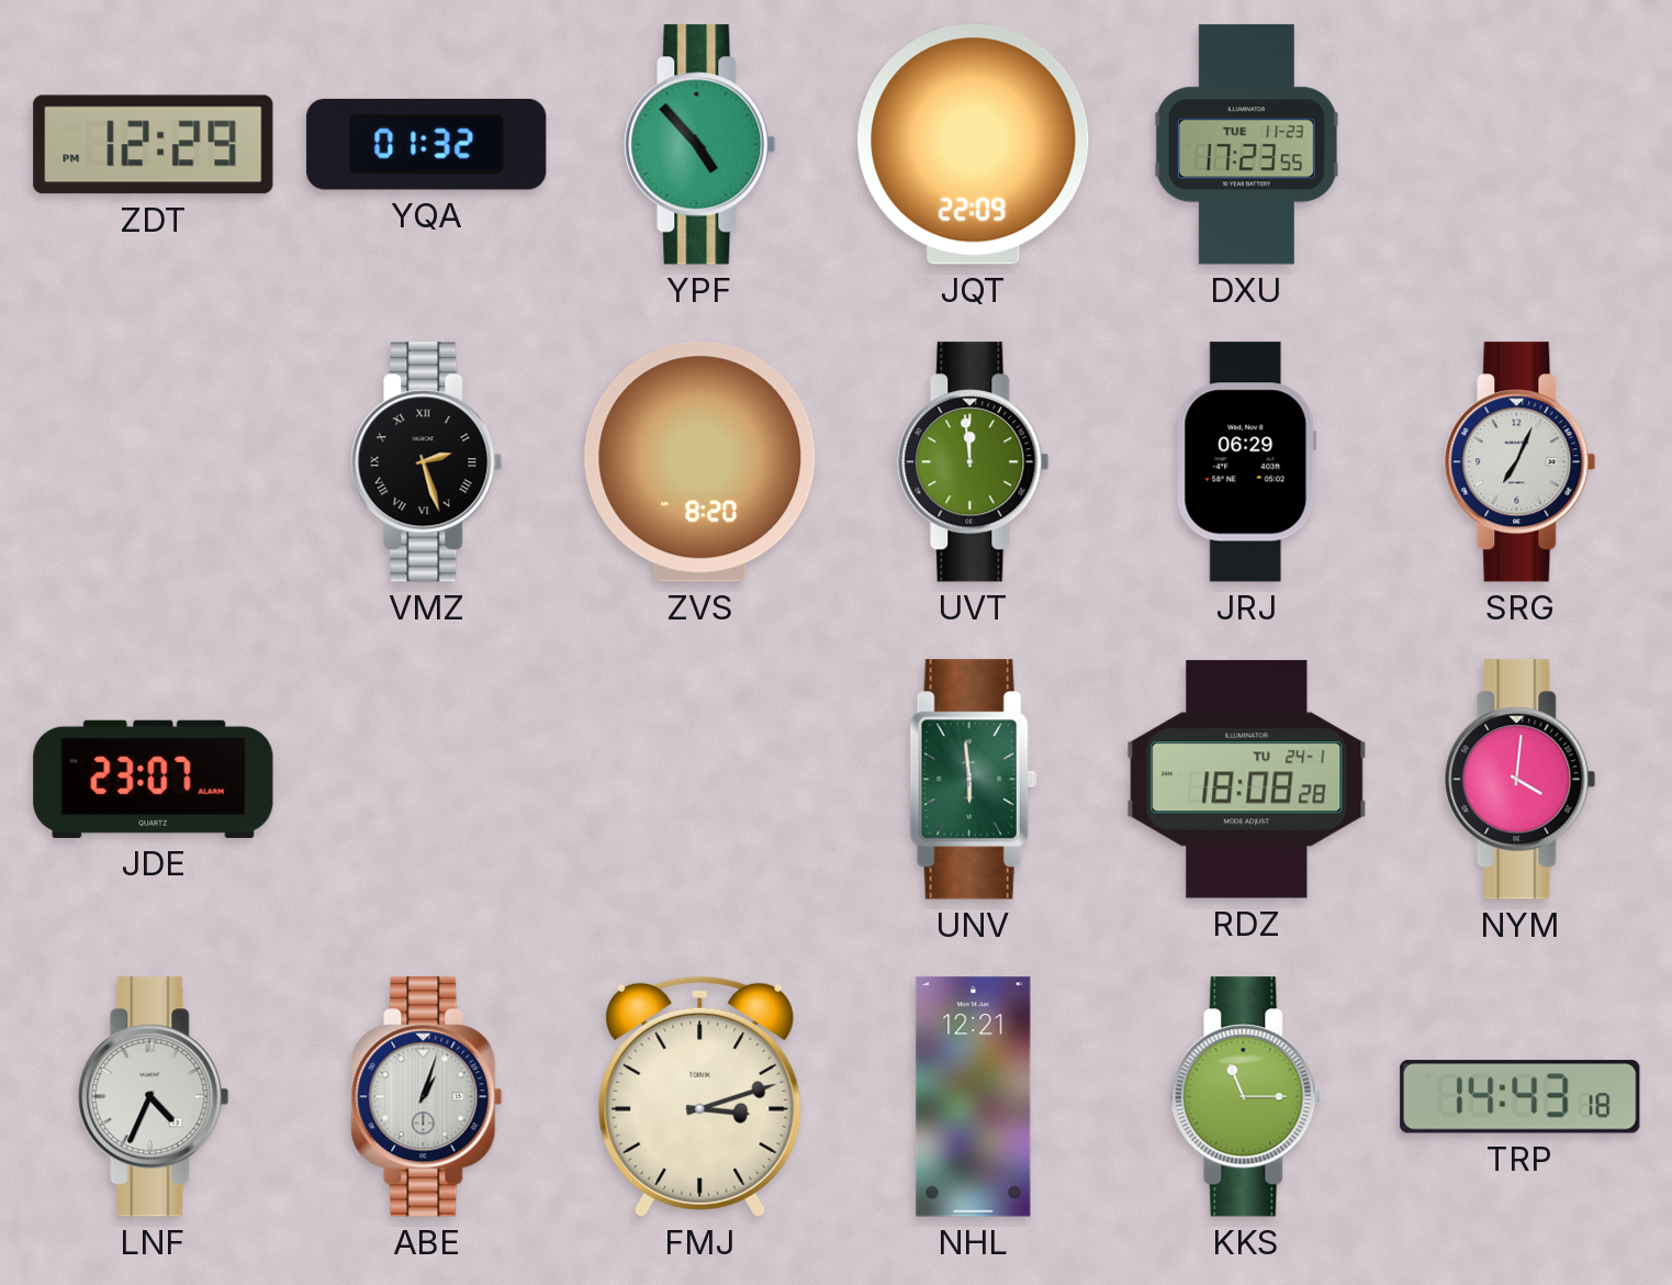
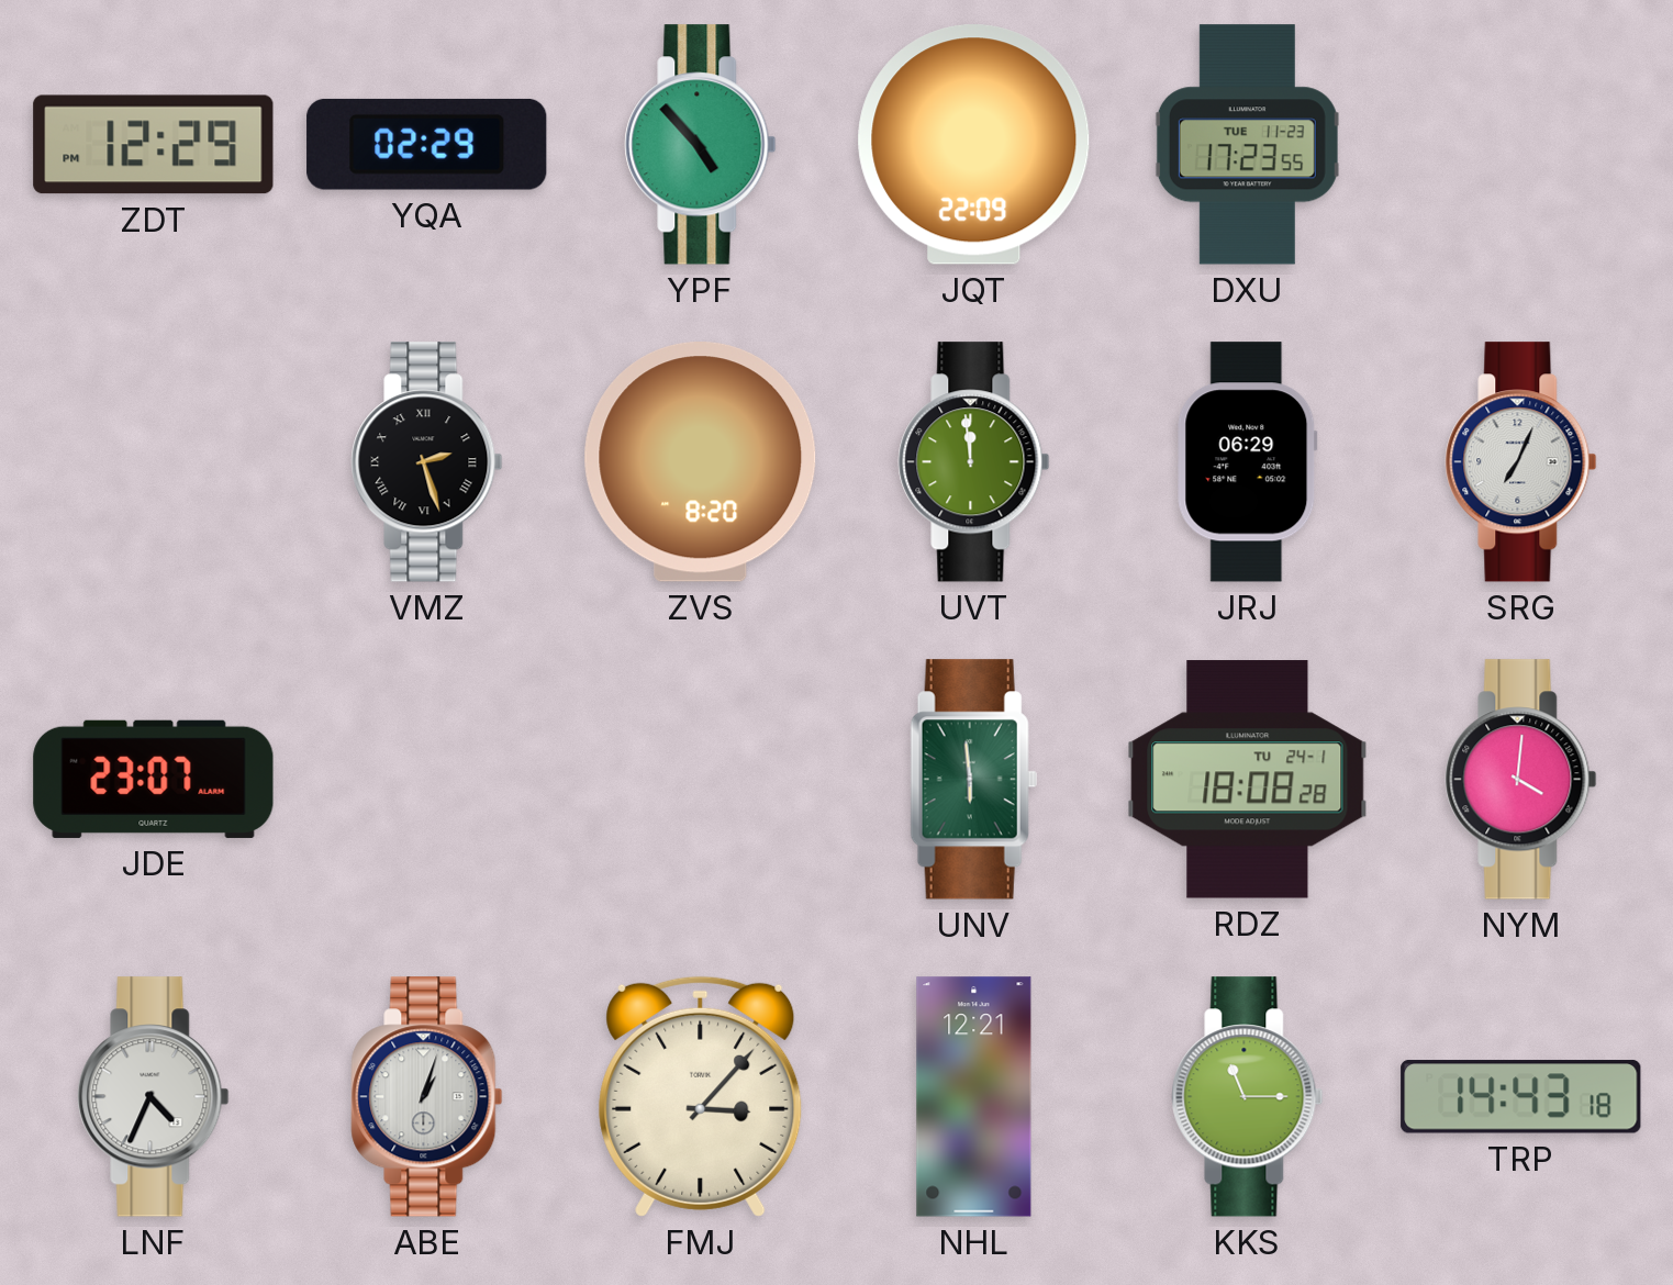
YQA: 01:32 -> 02:29 (427, 144)
FMJ: 3:12 -> 3:07 (701, 1096)
